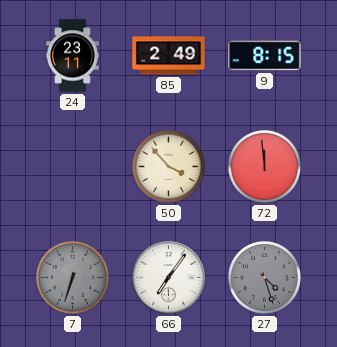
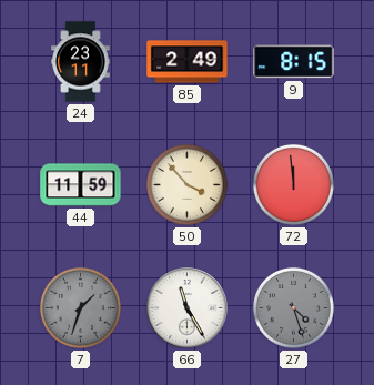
44: none -> 11:59 (81, 185)
7: 6:33 -> 1:33 (80, 307)
66: 7:06 -> 11:25 (188, 308)
